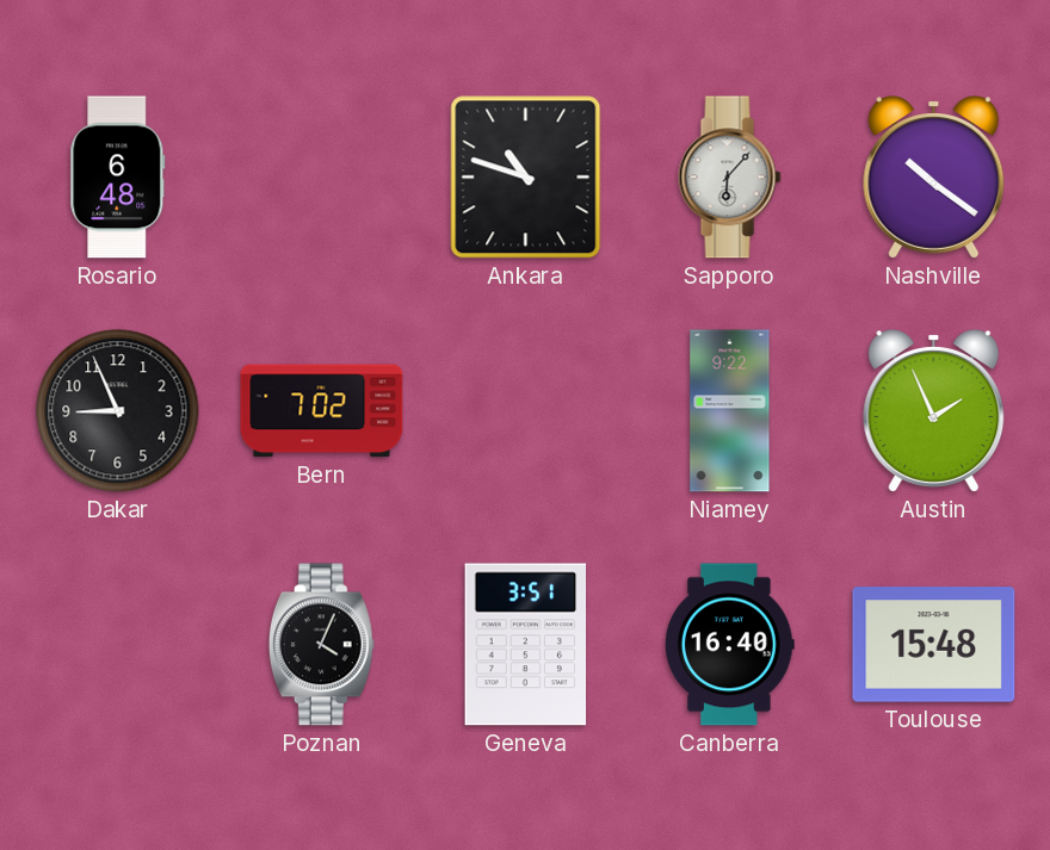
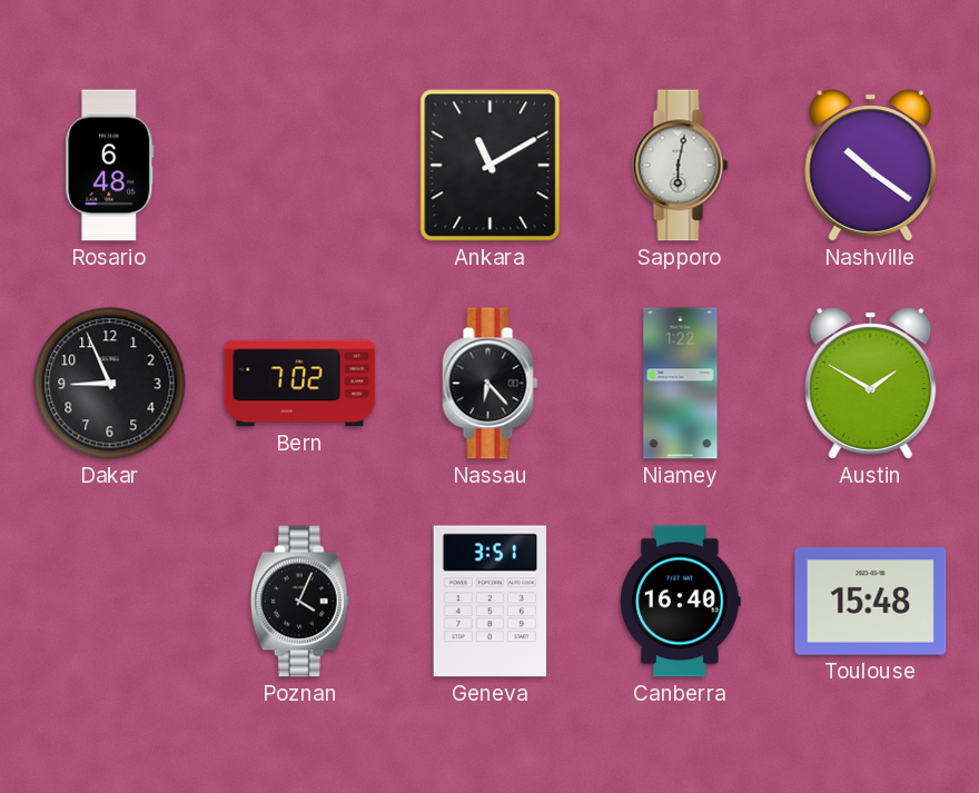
Ankara: 10:48 -> 11:10 (491, 166)
Sapporo: 6:07 -> 6:02 (681, 166)
Nassau: none -> 6:23 (491, 384)
Niamey: 9:22 -> 1:22 (681, 384)
Austin: 1:56 -> 1:50 (871, 384)
